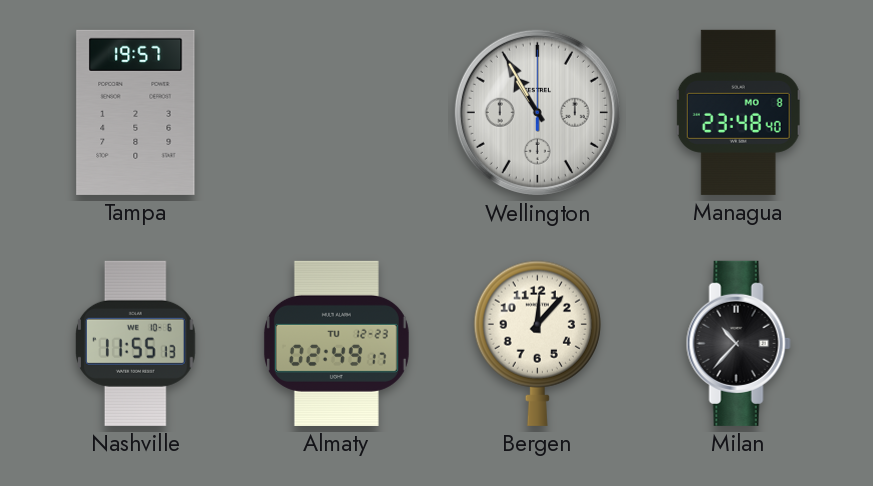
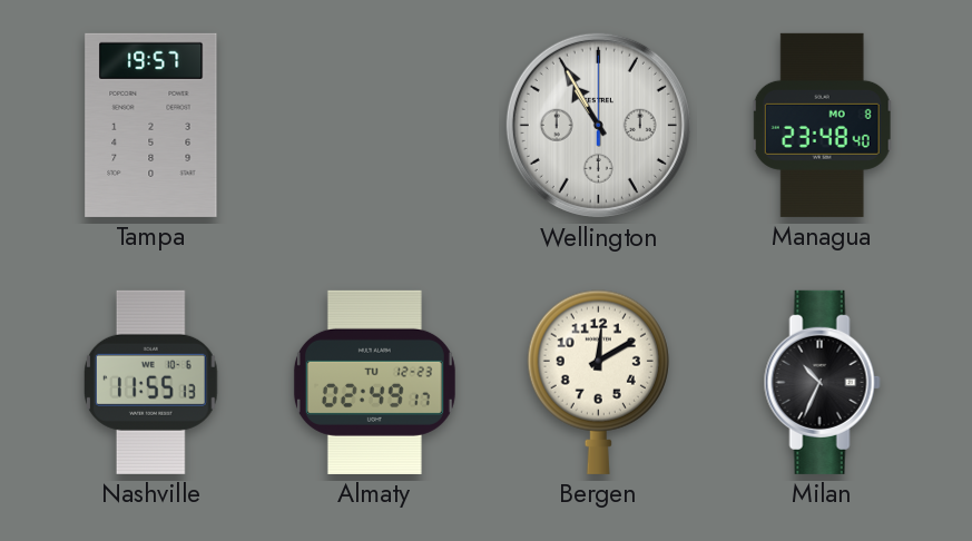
Bergen: 12:07 -> 12:10 (598, 382)
Milan: 10:37 -> 10:34 (822, 382)
